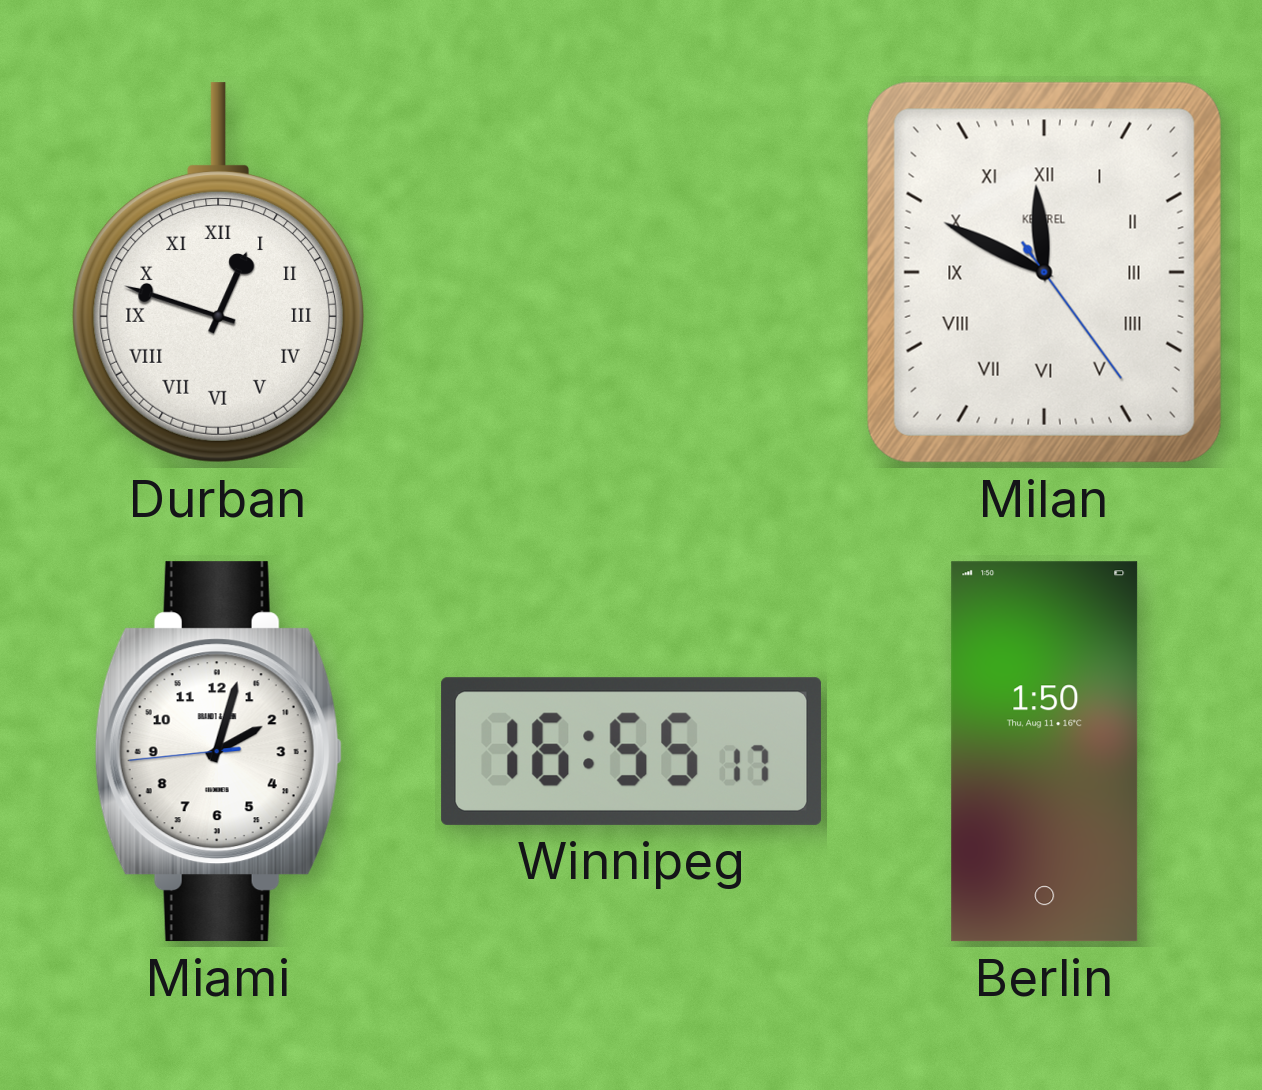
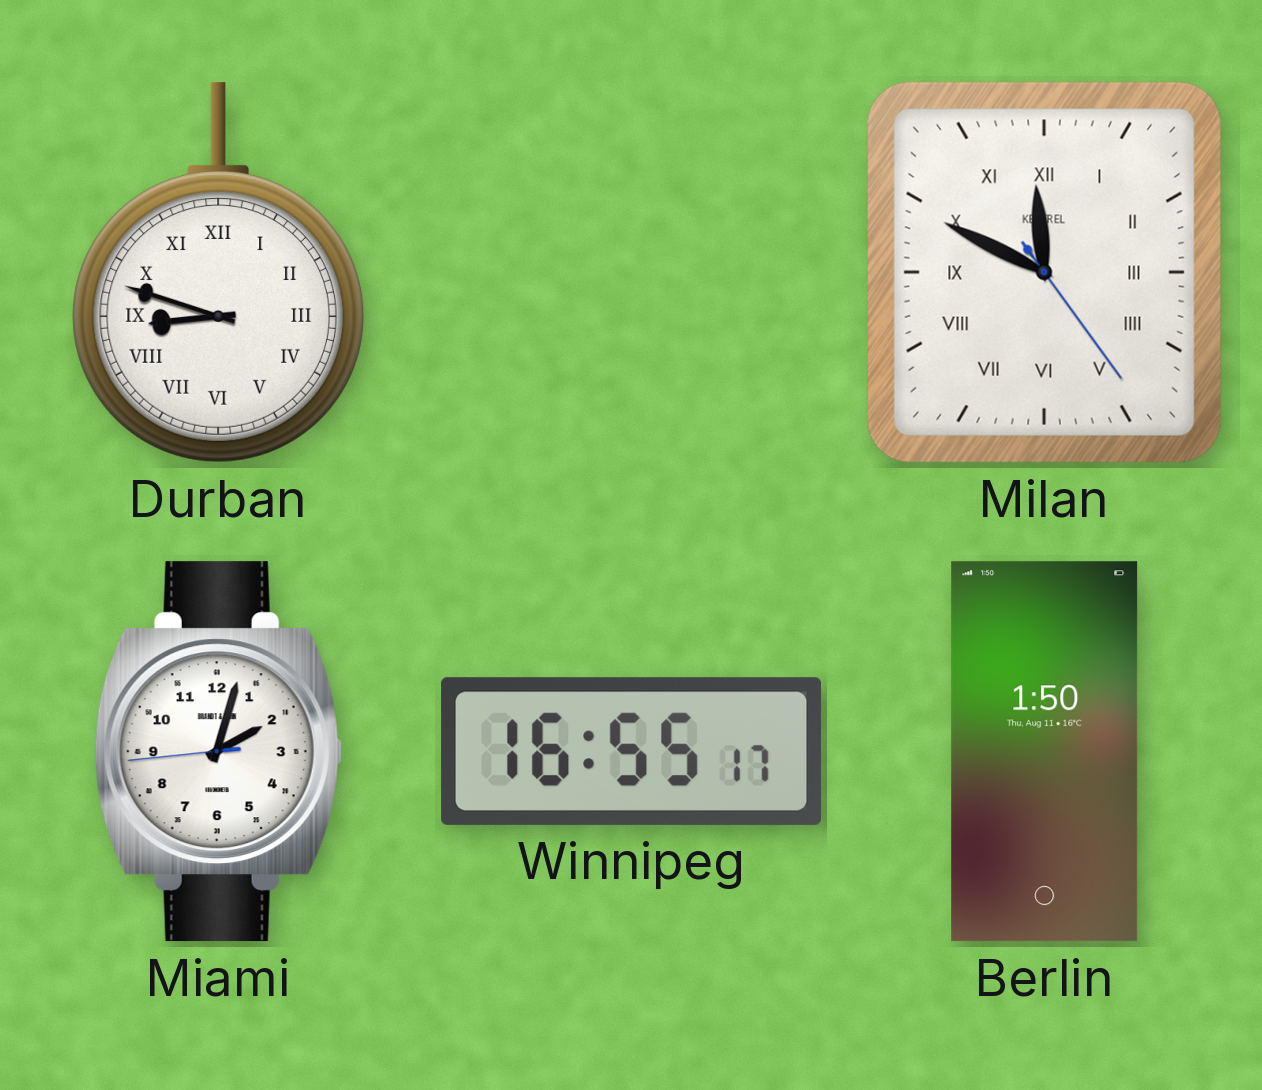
Durban: 12:48 -> 8:48 (218, 273)
